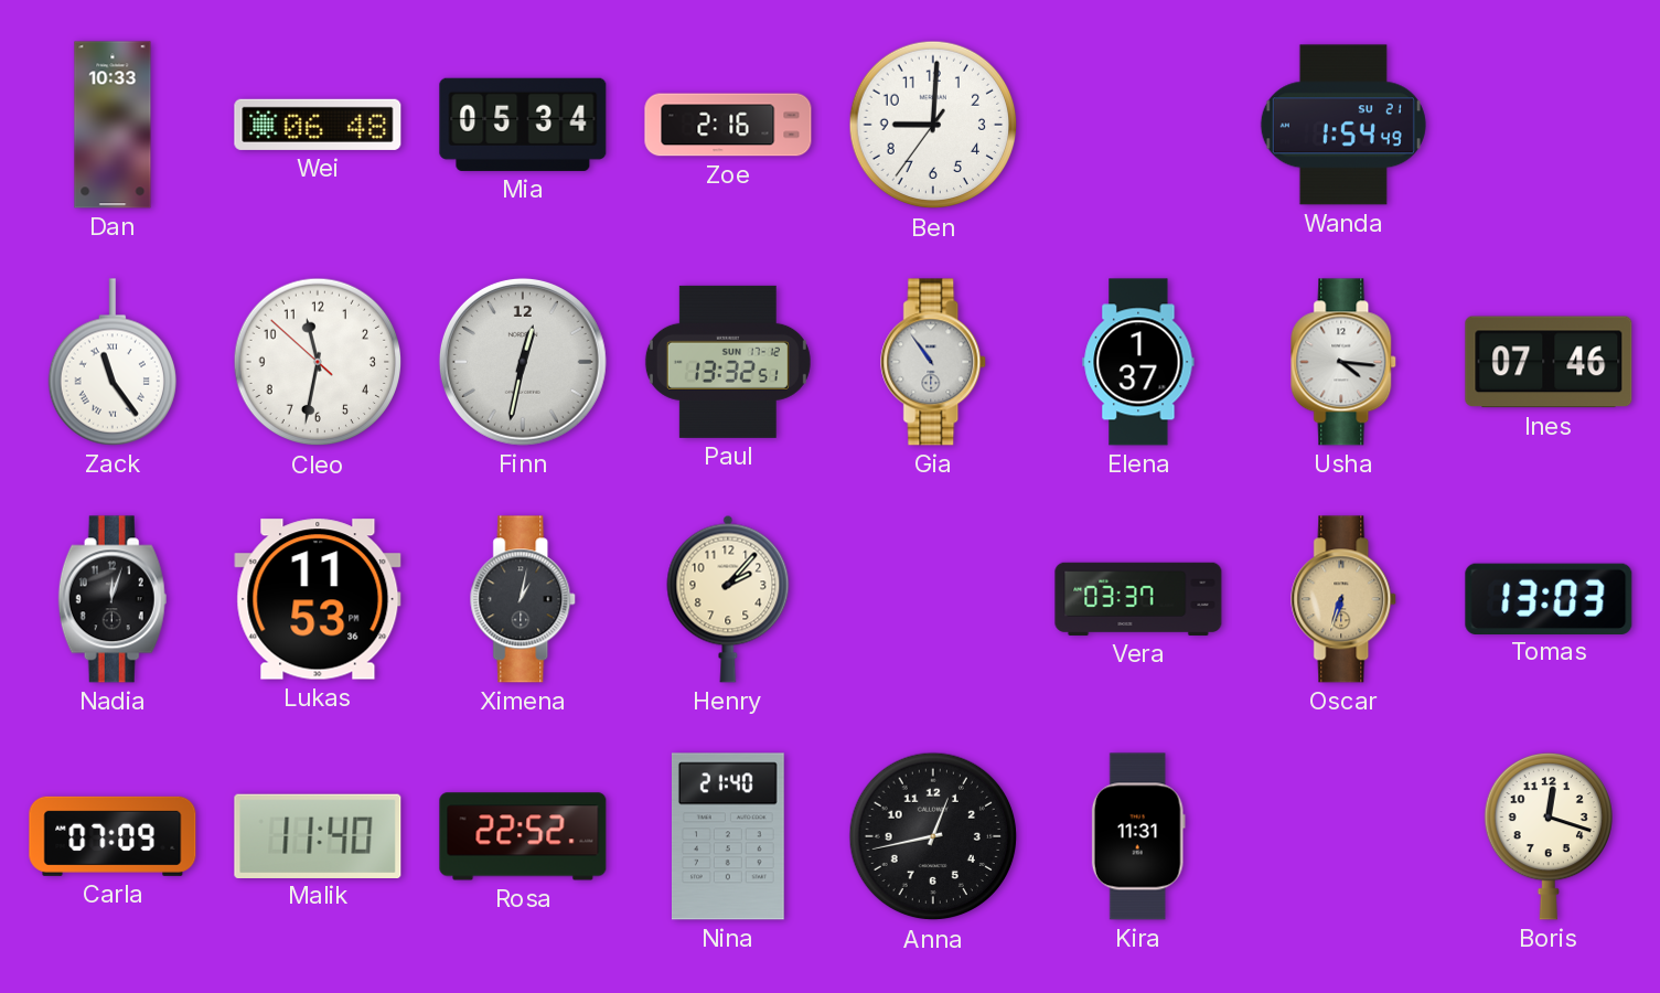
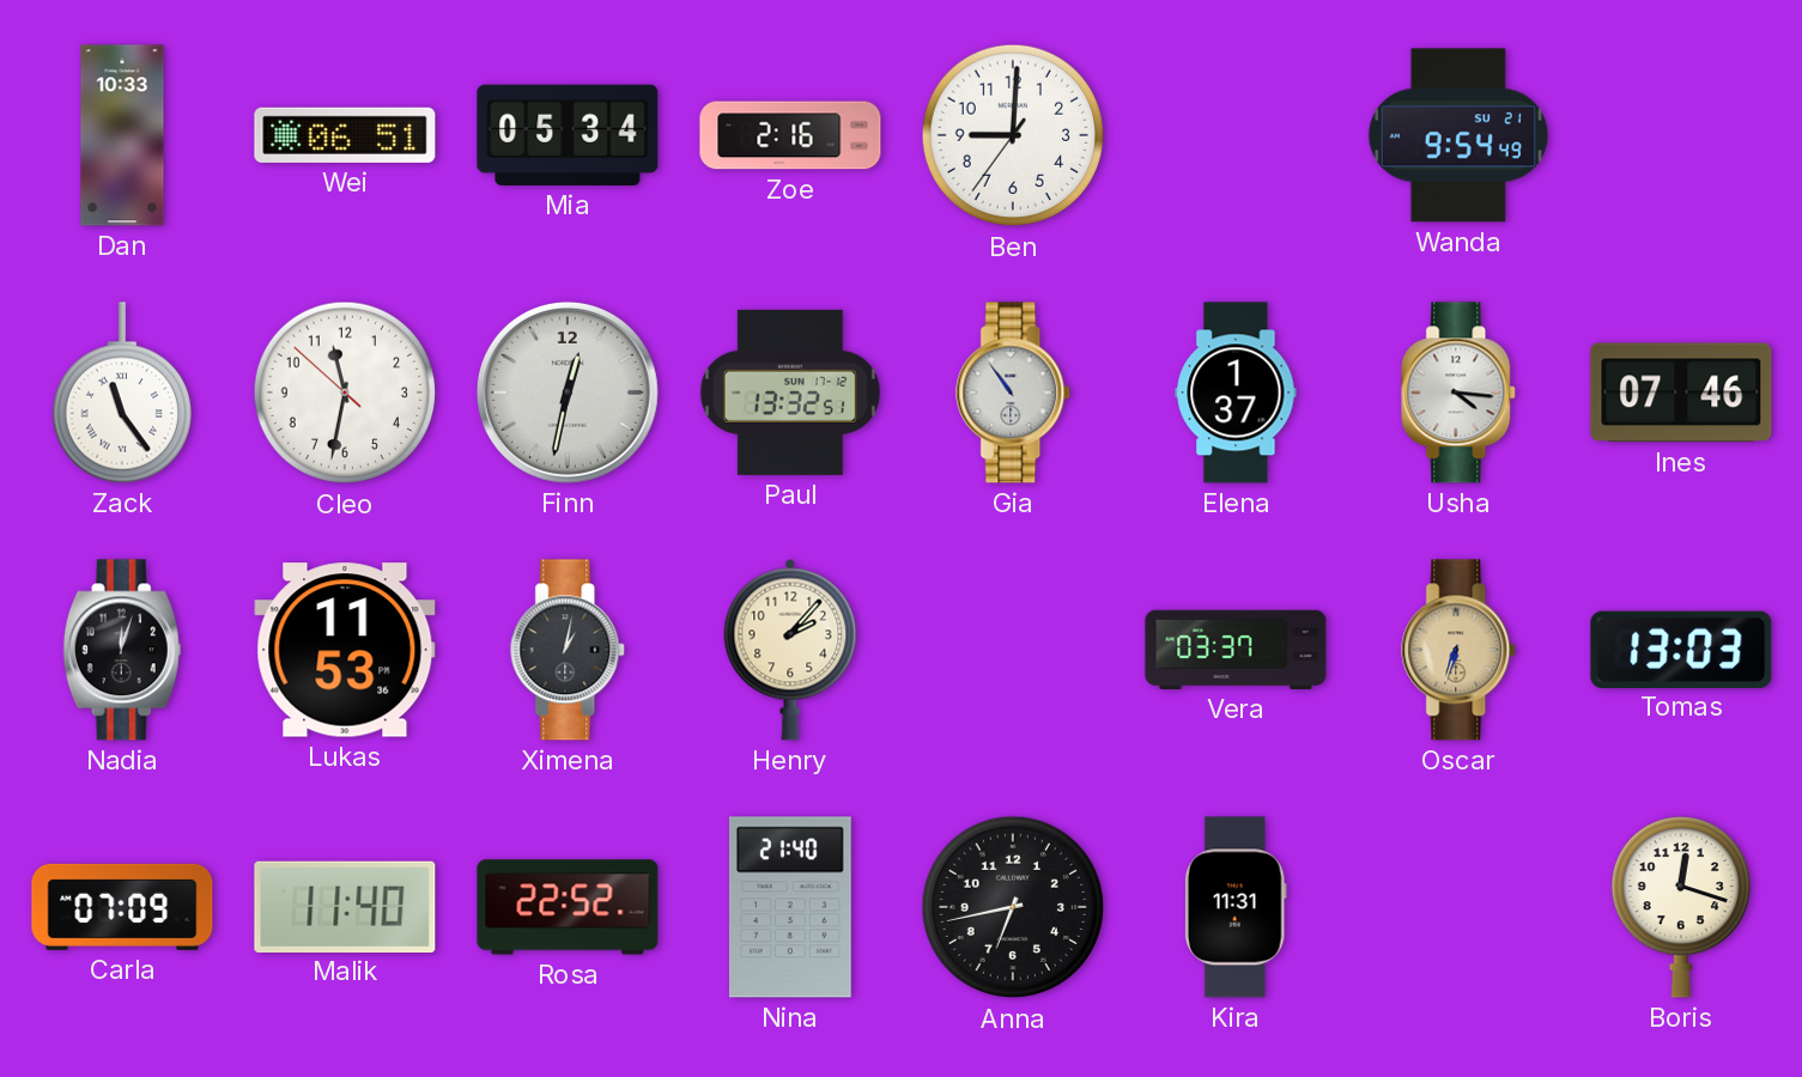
Wei: 06:48 -> 06:51 (345, 135)
Wanda: 1:54 -> 9:54 (1458, 135)
Anna: 12:43 -> 6:43 (1013, 907)
